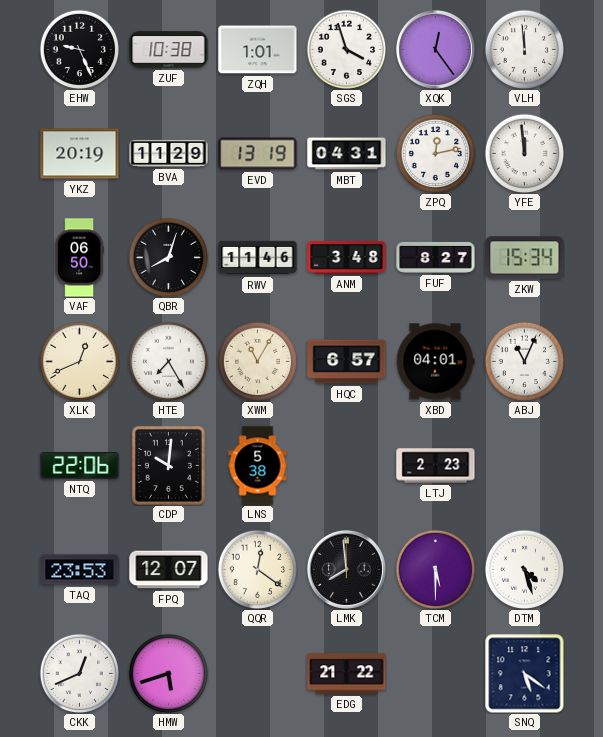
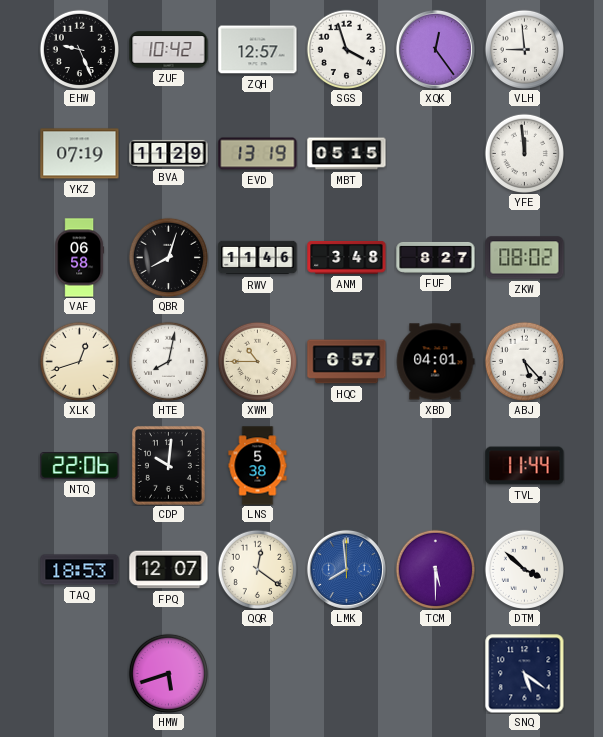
ZUF: 10:38 -> 10:42 (169, 50)
ZQH: 1:01 -> 12:57 (258, 50)
VLH: 11:59 -> 8:59 (524, 49)
YKZ: 20:19 -> 07:19 (80, 154)
MBT: 04:31 -> 05:15 (347, 154)
ZPQ: 12:13 -> none (435, 153)
VAF: 06:50 -> 06:58 (80, 258)
ZKW: 15:34 -> 08:02 (525, 258)
XLK: 12:41 -> 12:42 (79, 361)
HTE: 7:25 -> 8:02 (168, 361)
XWM: 11:05 -> 10:45 (257, 361)
ABJ: 11:04 -> 5:23 (524, 361)
LTJ: 2:23 -> none (436, 466)
TVL: none -> 11:44 (525, 466)
TAQ: 23:53 -> 18:53 (80, 570)
LMK dial: black -> blue (346, 569)
DTM: 4:27 -> 3:52 (524, 569)
CKK: 12:41 -> none (79, 673)
EDG: 21:22 -> none (347, 674)
